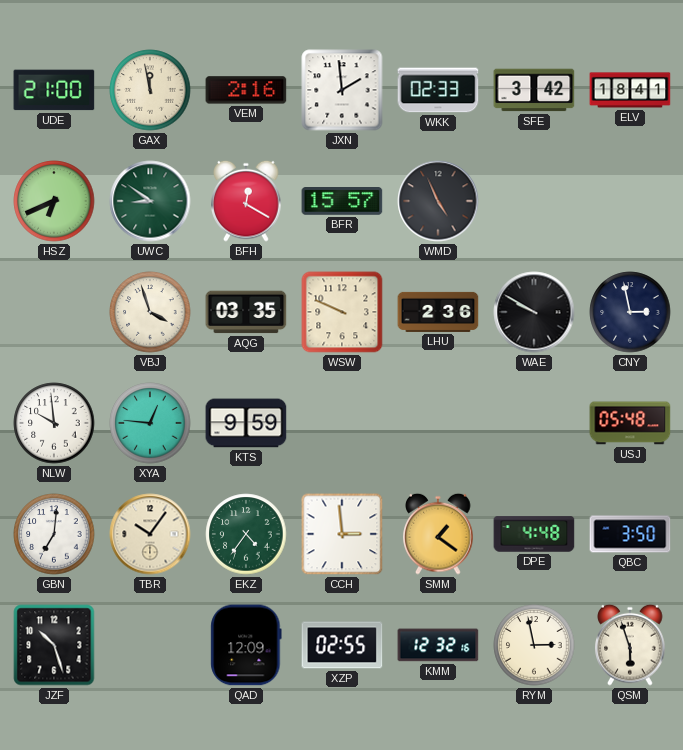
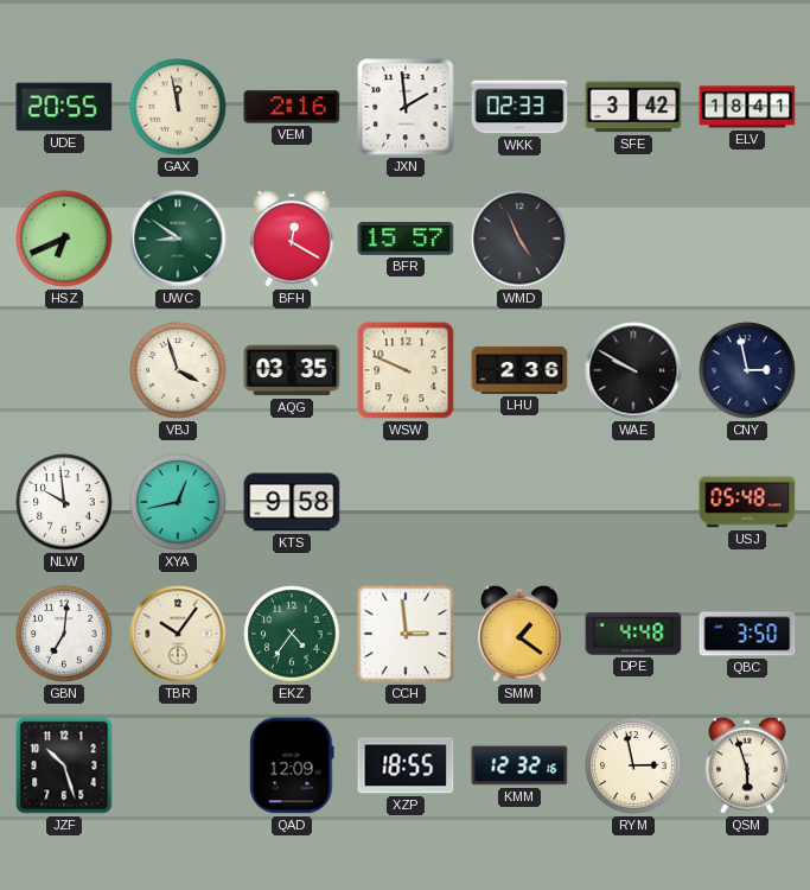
UDE: 21:00 -> 20:55 (64, 107)
XYA: 12:46 -> 12:43 (178, 502)
KTS: 9:59 -> 9:58 (292, 502)
XZP: 02:55 -> 18:55 (406, 765)
